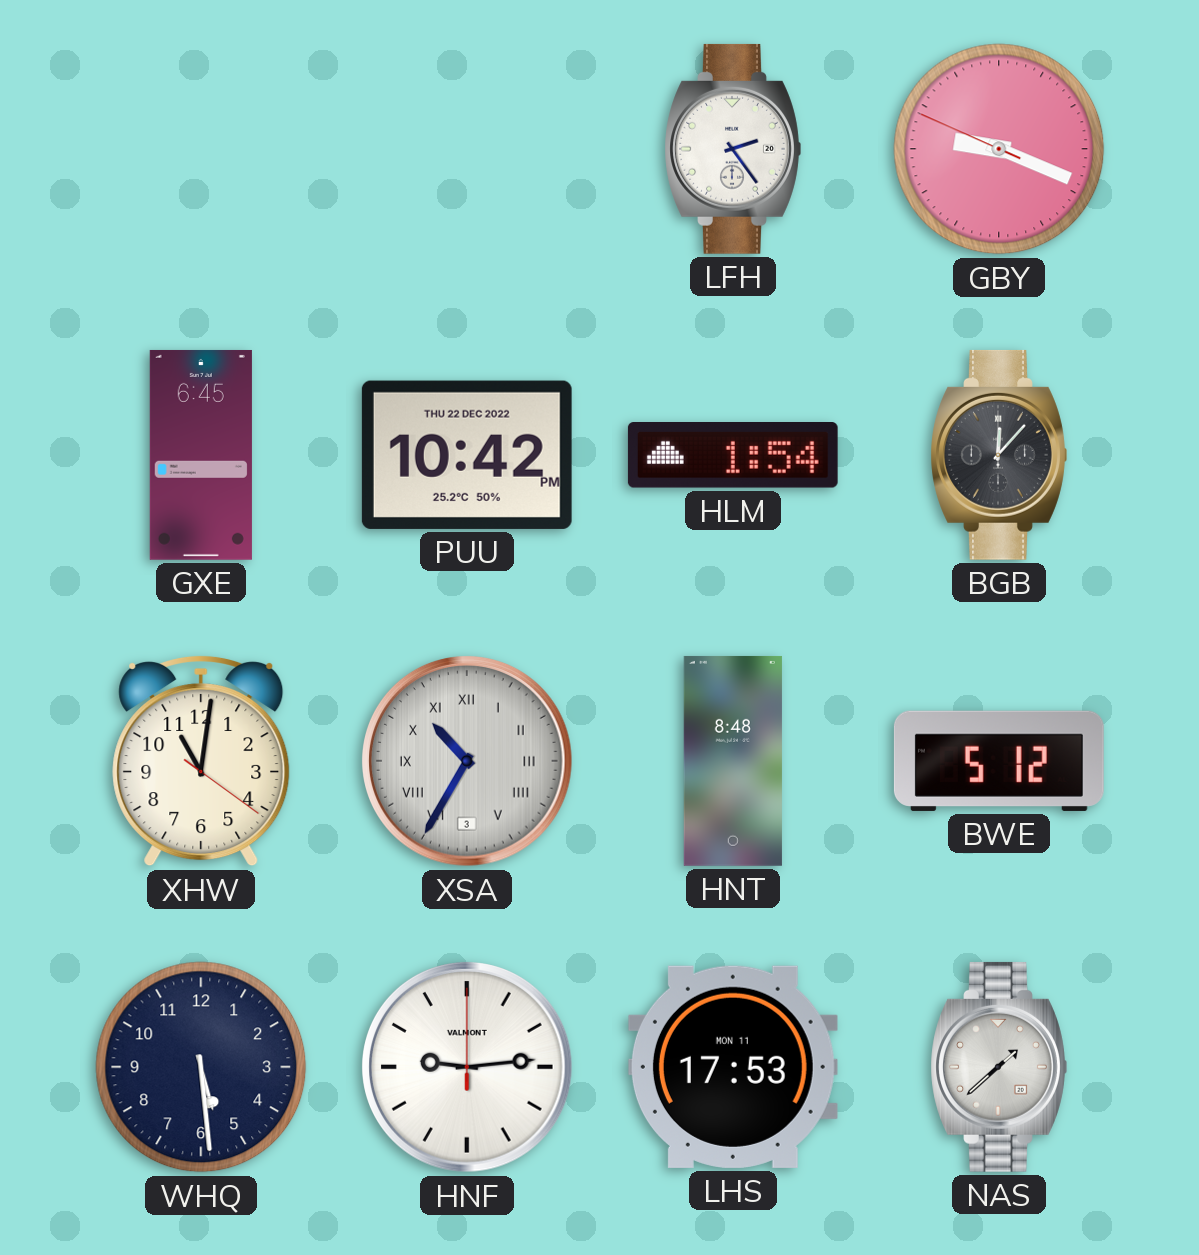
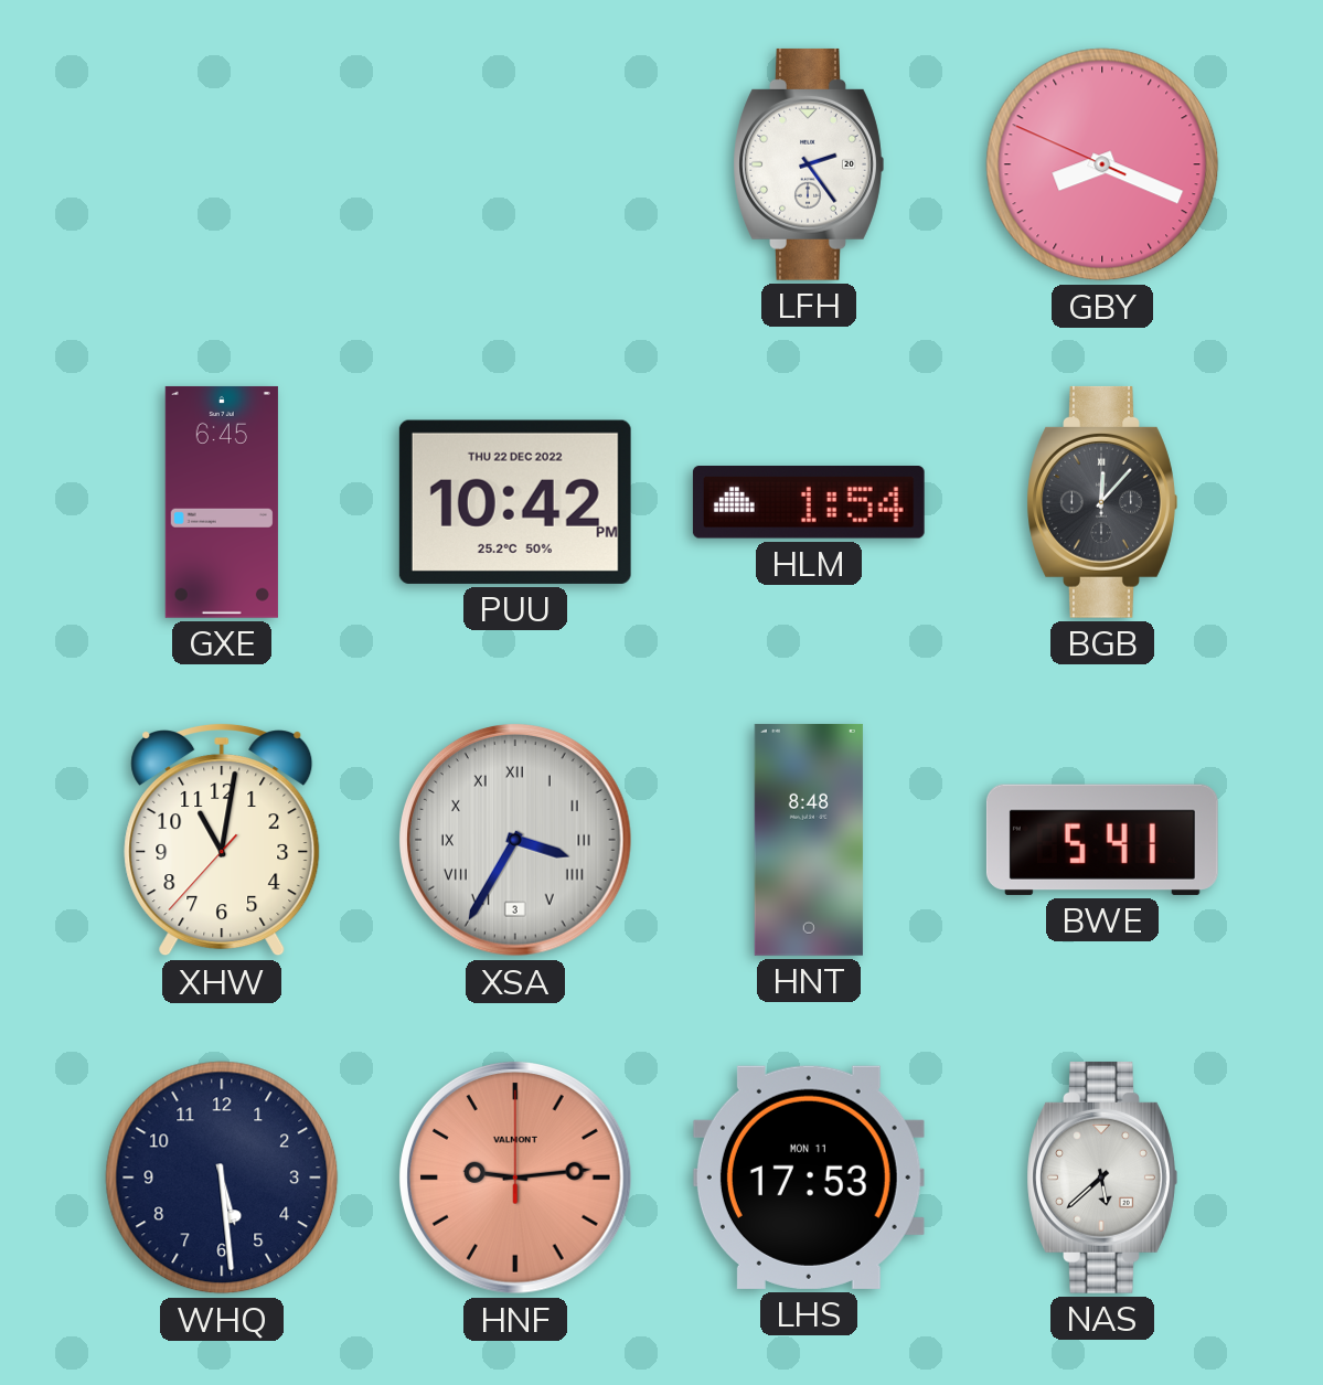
GBY: 9:18 -> 8:18 (1102, 164)
XHW: 11:01:21 -> 11:01:37 (222, 840)
XSA: 10:35 -> 3:35 (516, 841)
BWE: 5:12 -> 5:41 (1102, 840)
HNF dial: white -> salmon (516, 1179)
NAS: 1:38 -> 5:38 (1102, 1178)
